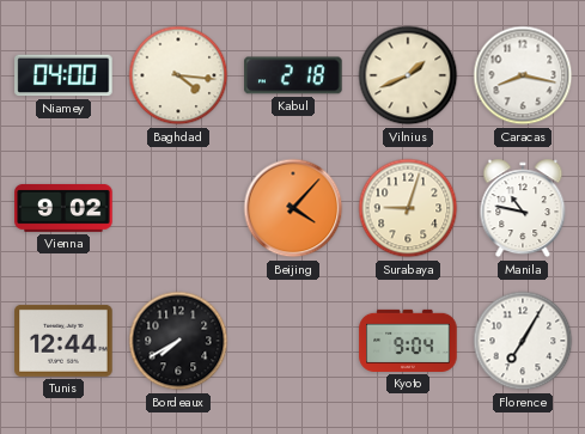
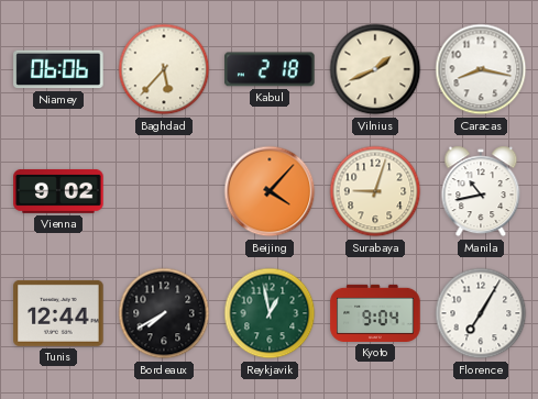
Niamey: 04:00 -> 06:06 (58, 69)
Baghdad: 4:16 -> 5:37 (164, 69)
Manila: 10:47 -> 10:43 (481, 191)
Reykjavik: none -> 12:58 (270, 313)
